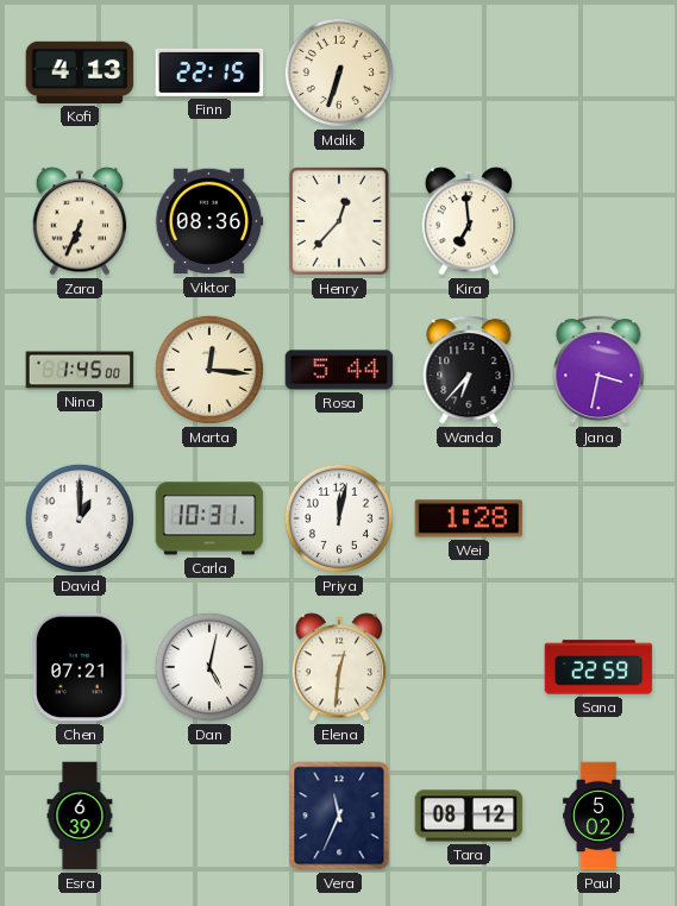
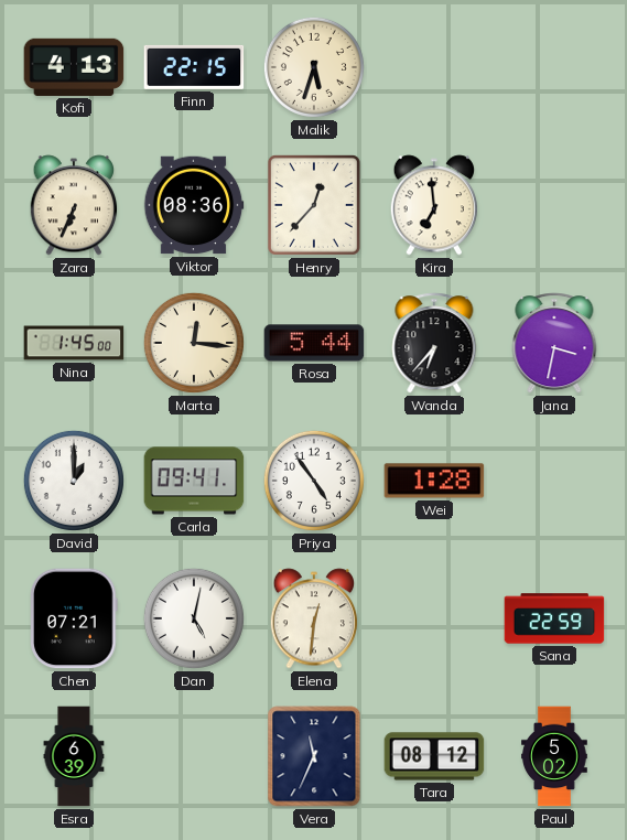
Malik: 6:33 -> 5:33 (314, 67)
Carla: 10:31 -> 09:41 (194, 481)
Priya: 12:02 -> 4:54 (314, 481)
